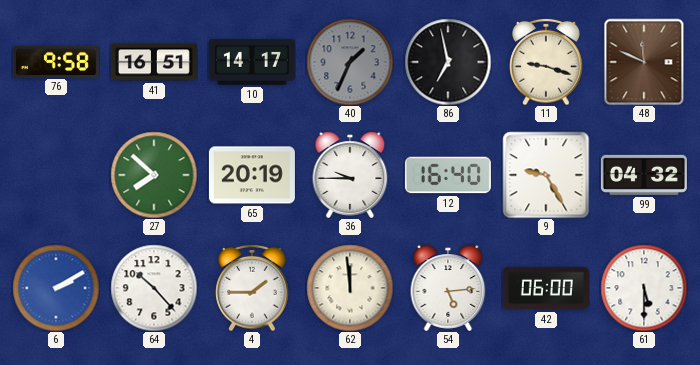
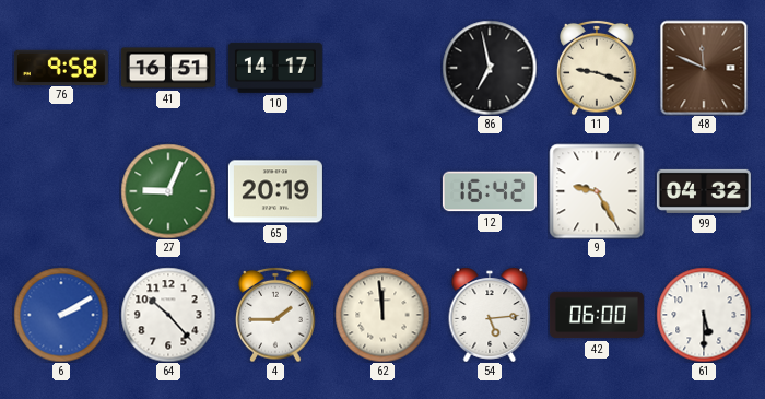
40: 1:34 -> none (350, 62)
27: 7:52 -> 9:04 (168, 191)
36: 9:45 -> none (350, 175)
12: 16:40 -> 16:42 (490, 191)
